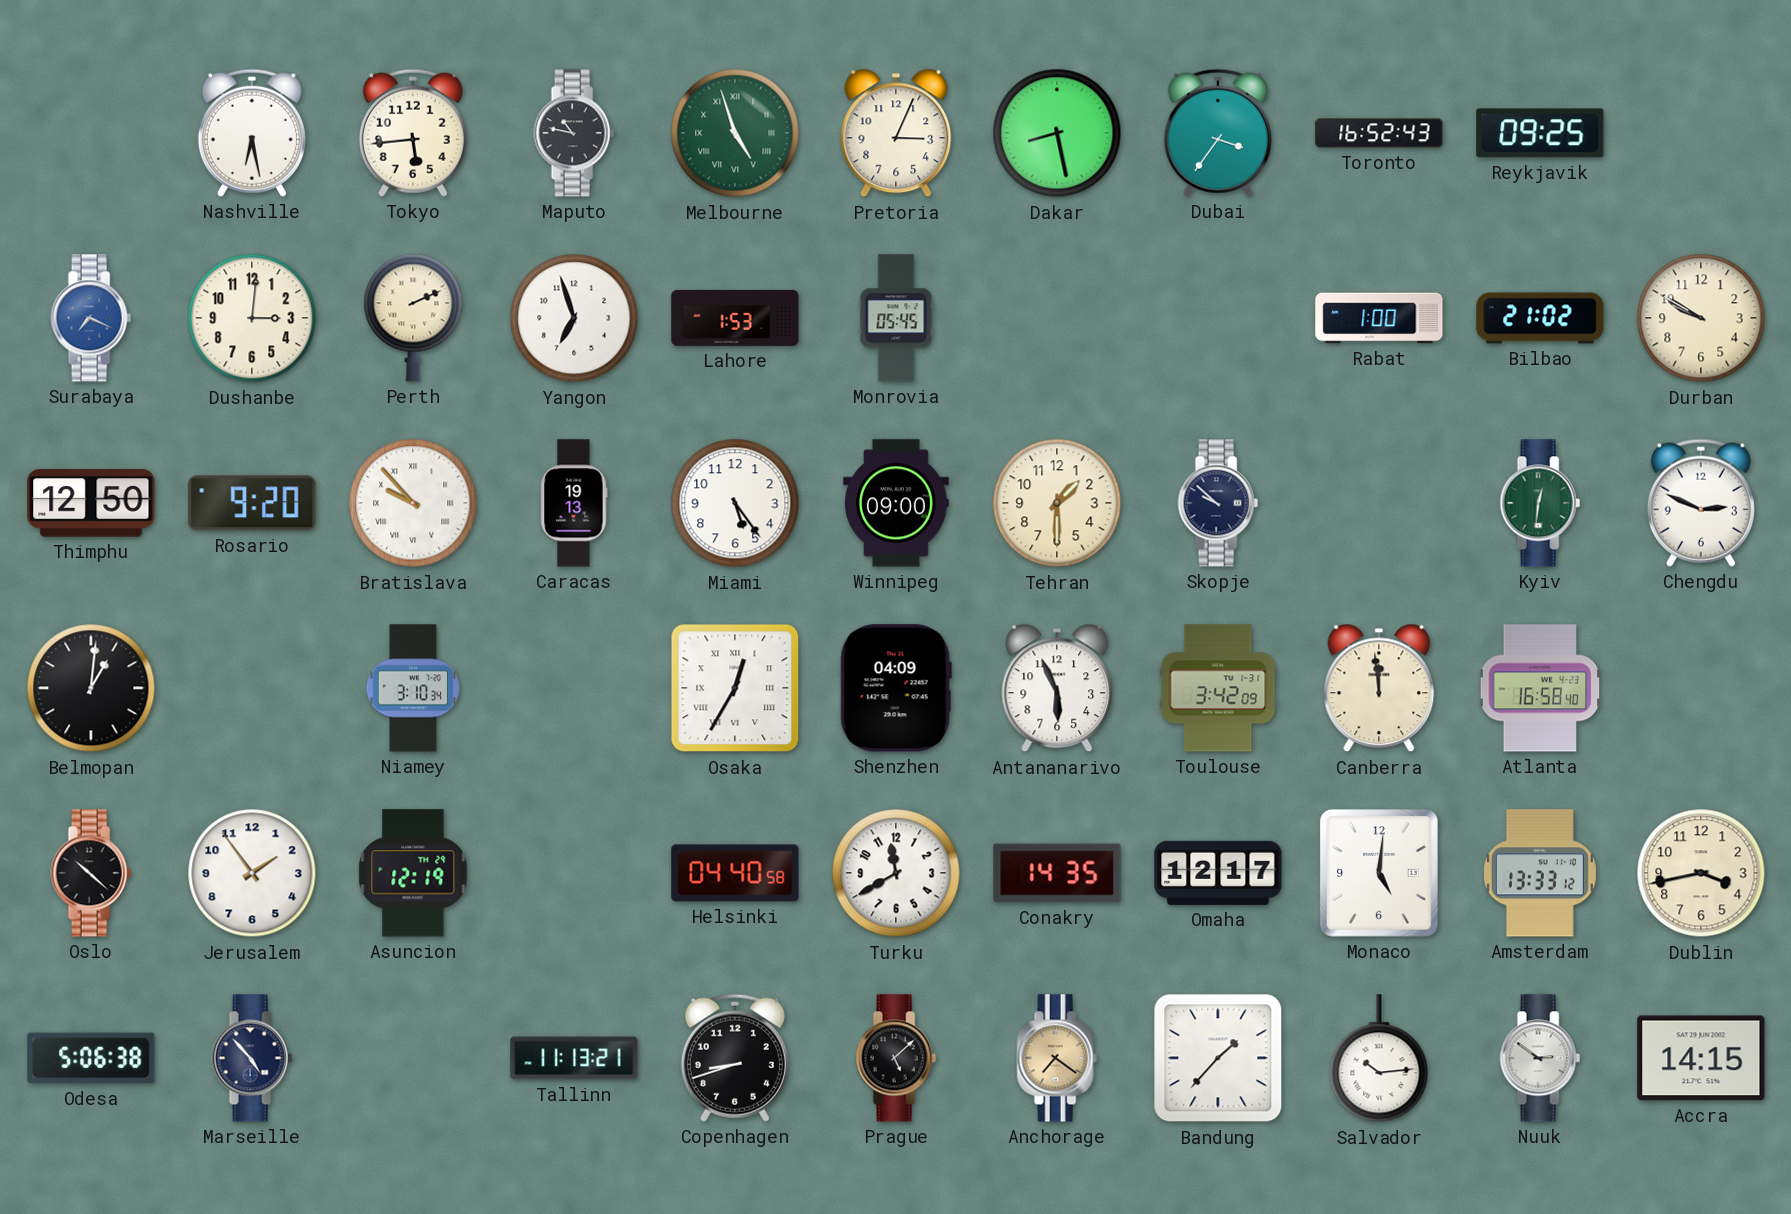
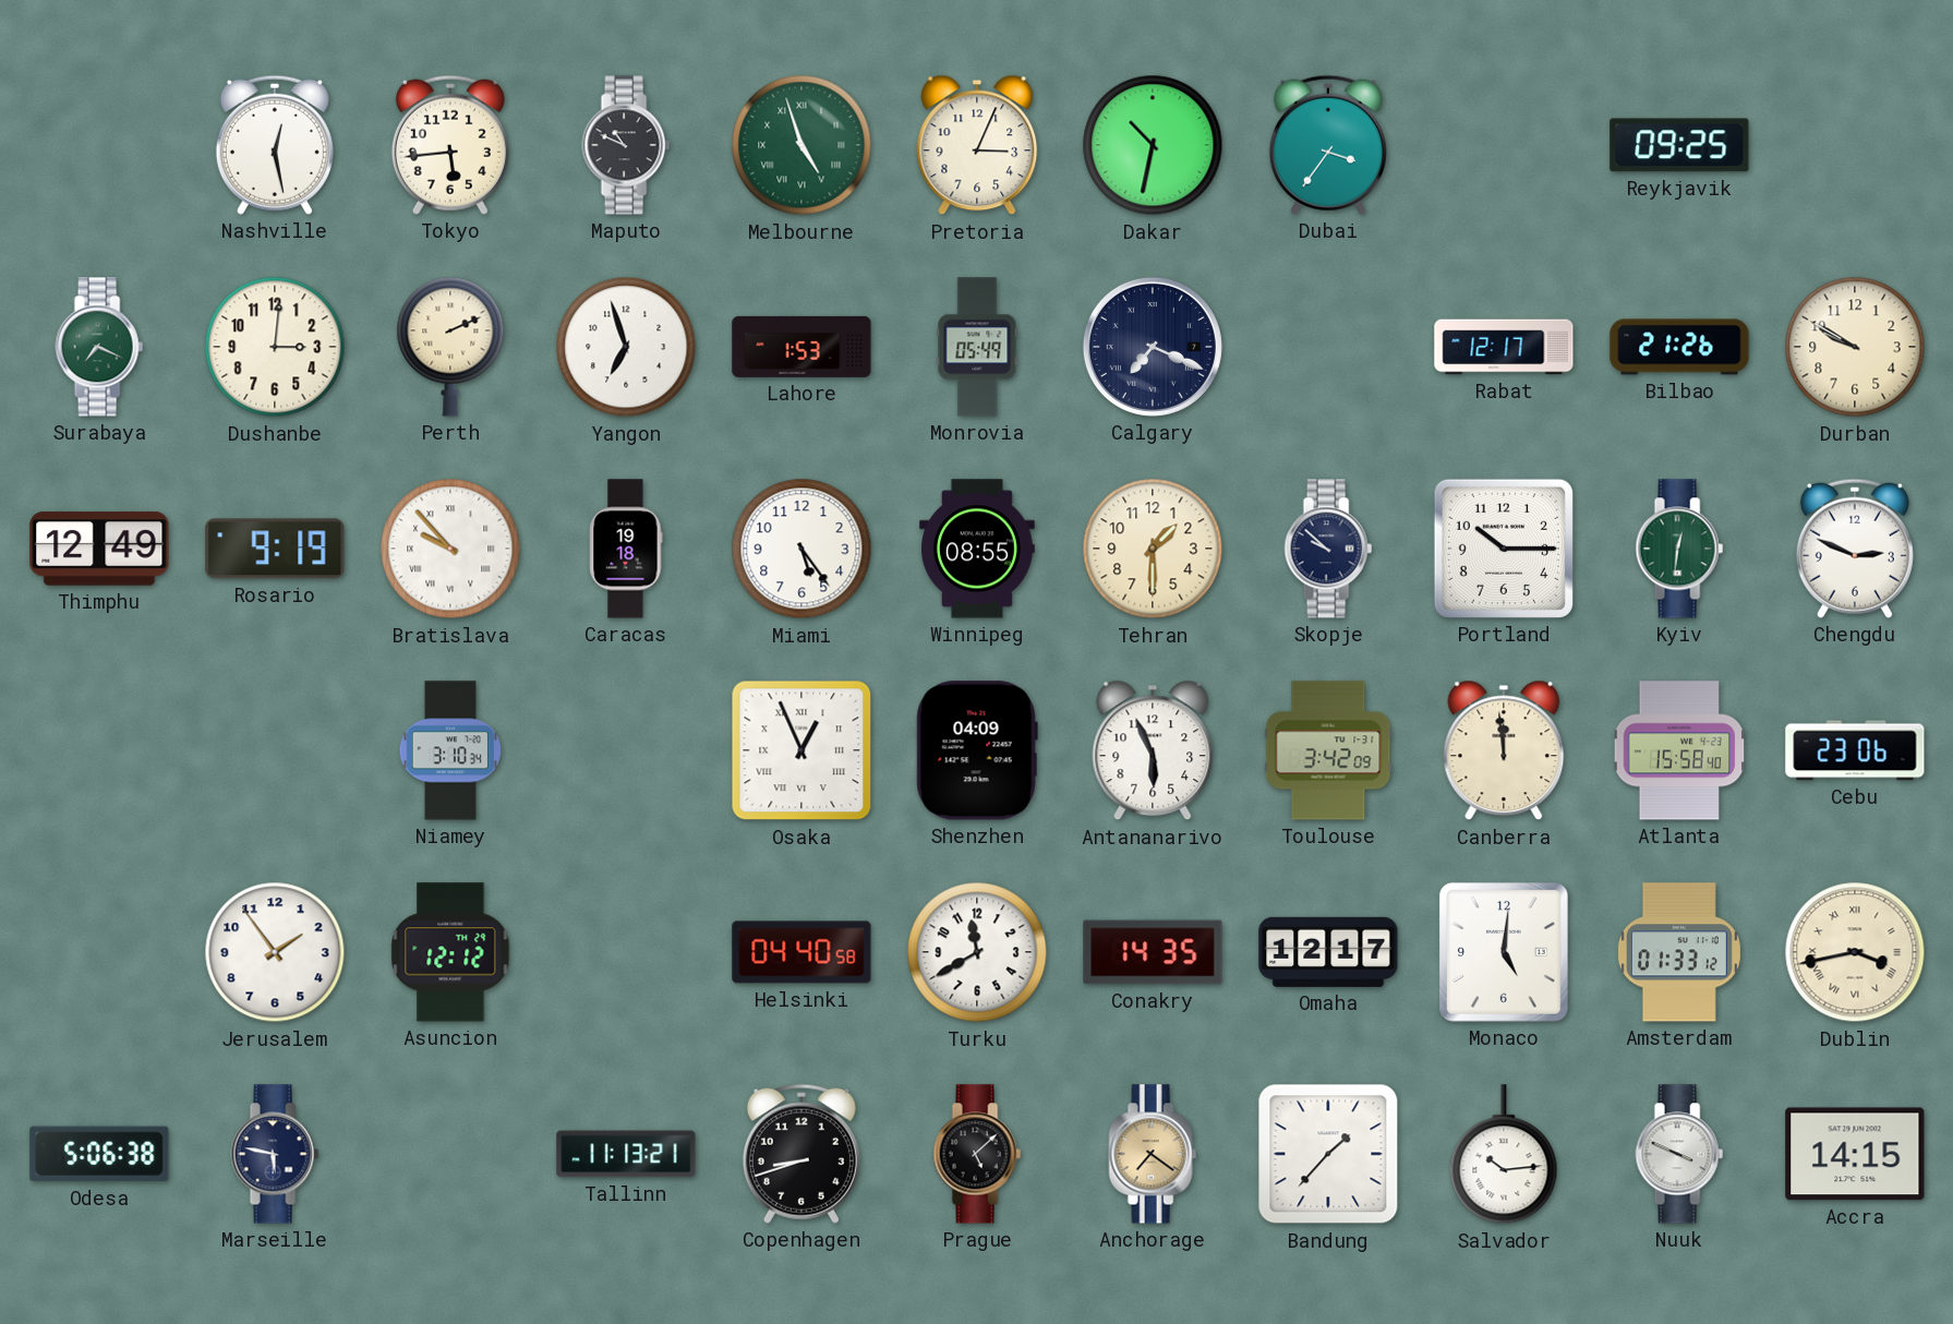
Nashville: 6:28 -> 12:28 (275, 145)
Maputo: 10:47 -> 10:49 (626, 145)
Dakar: 8:28 -> 10:32 (1153, 145)
Toronto: 16:52 -> none (1379, 133)
Surabaya dial: blue -> green (99, 347)
Monrovia: 05:45 -> 05:49 (977, 347)
Calgary: none -> 7:19 (1153, 347)
Rabat: 1:00 -> 12:17 (1504, 347)
Bilbao: 21:02 -> 21:26 (1679, 347)
Thimphu: 12:50 -> 12:49 (99, 549)
Rosario: 9:20 -> 9:19 (275, 549)
Caracas: 19:13 -> 19:18 (626, 549)
Winnipeg: 09:00 -> 08:55 (978, 549)
Portland: none -> 10:15 (1504, 549)
Belmopan: 1:01 -> none (91, 688)
Osaka: 12:35 -> 12:56 (801, 750)
Atlanta: 16:58 -> 15:58 (1679, 750)
Cebu: none -> 23:06 (1855, 750)
Oslo: 10:22 -> none (91, 873)
Asuncion: 12:19 -> 12:12 (450, 952)
Amsterdam: 13:33 -> 01:33 (1679, 952)
Dublin numerals: Arabic -> Roman (1855, 952)
Marseille: 4:53 -> 5:47 (275, 1154)
Nuuk: 2:51 -> 3:49 (1679, 1154)
